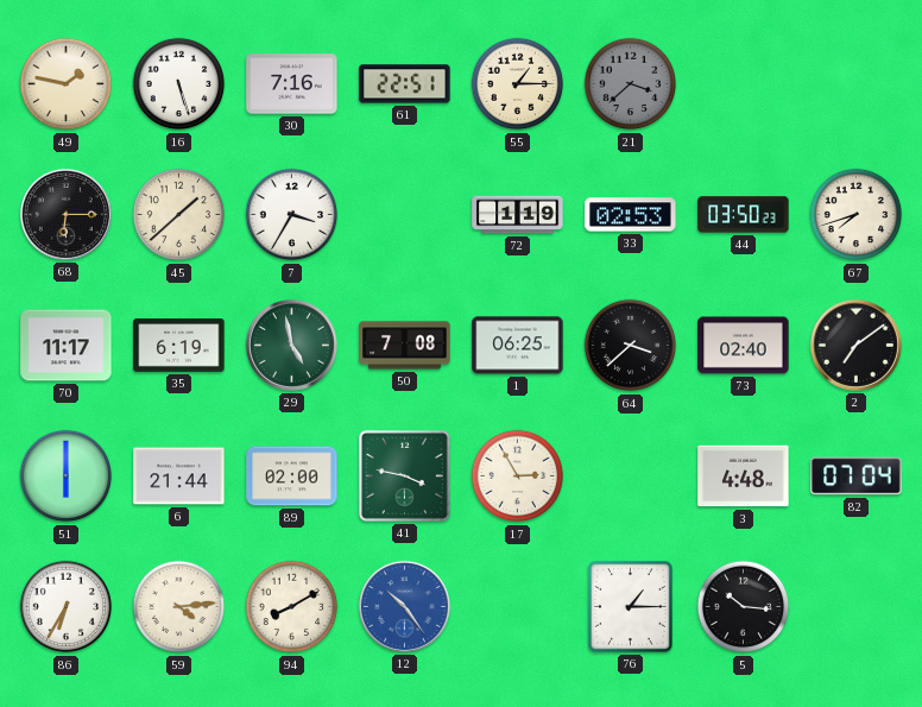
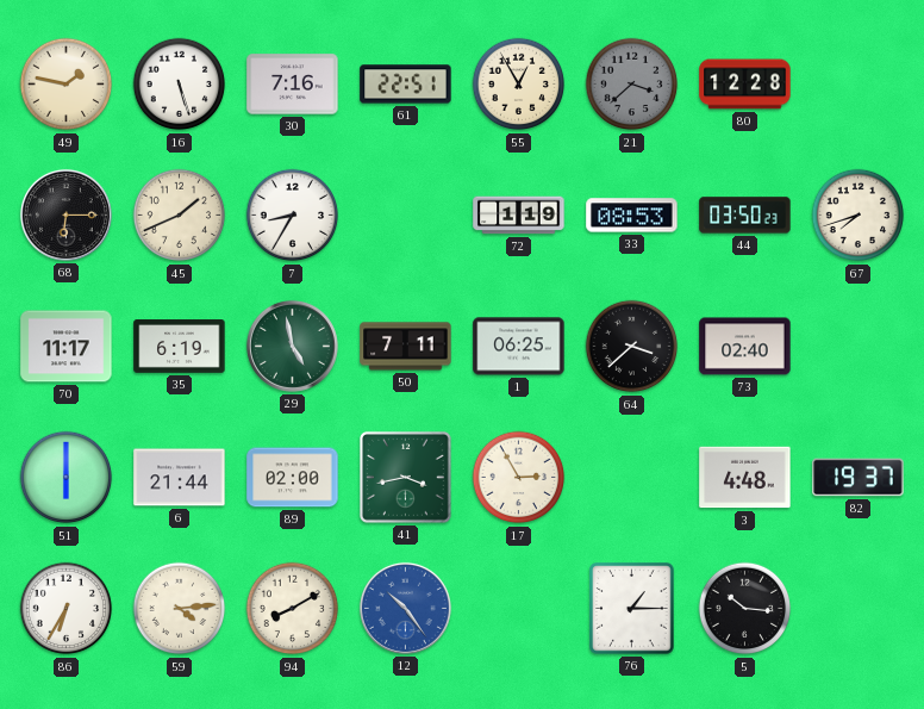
55: 1:15 -> 12:55 (519, 85)
80: none -> 12:28 (745, 85)
45: 1:38 -> 1:41 (180, 216)
7: 3:35 -> 8:35 (293, 216)
33: 02:53 -> 08:53 (632, 216)
50: 7:08 -> 7:11 (406, 347)
2: 7:09 -> none (855, 345)
41: 3:47 -> 3:43 (406, 478)
82: 07:04 -> 19:37 (859, 478)
